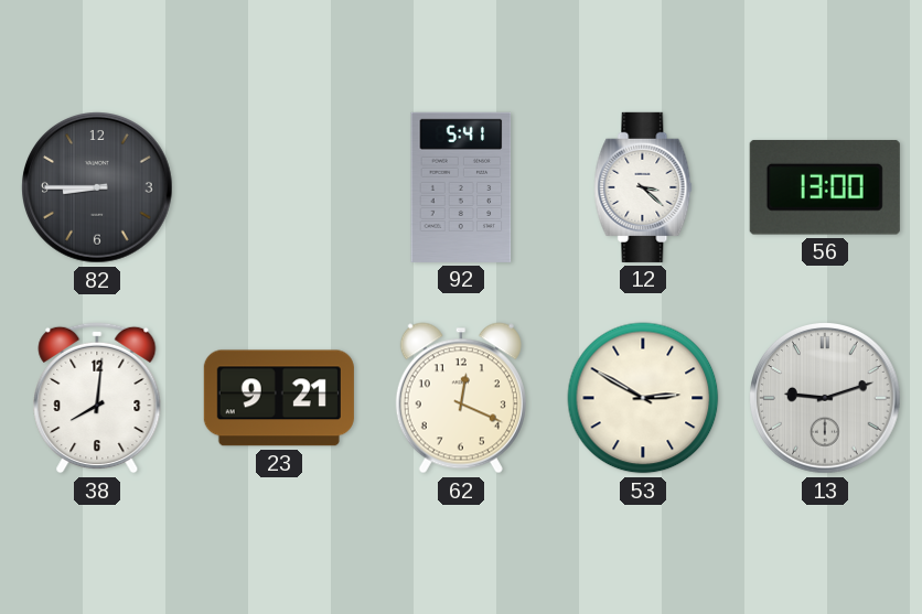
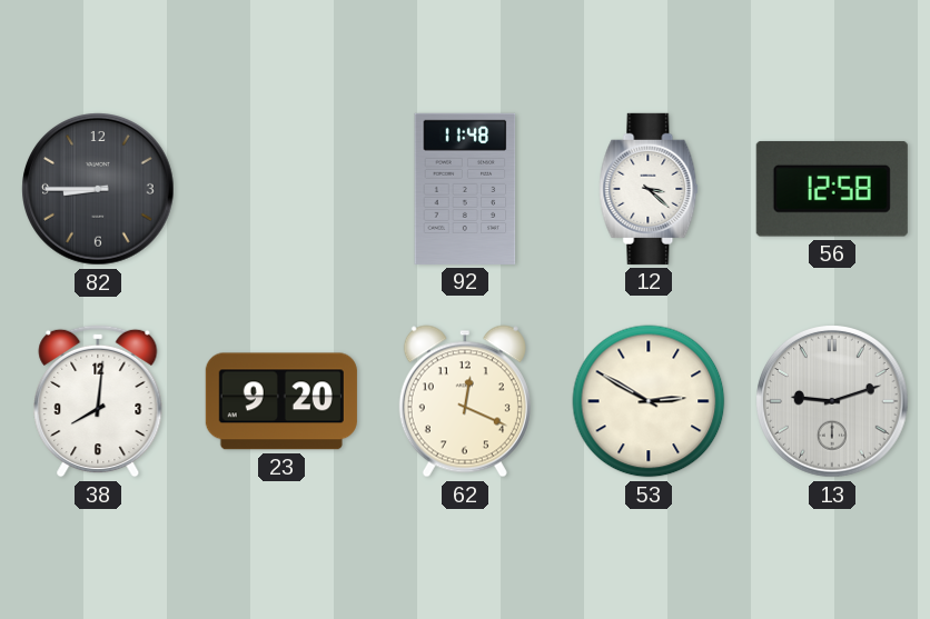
92: 5:41 -> 11:48 (465, 189)
56: 13:00 -> 12:58 (832, 189)
23: 9:21 -> 9:20 (281, 401)
